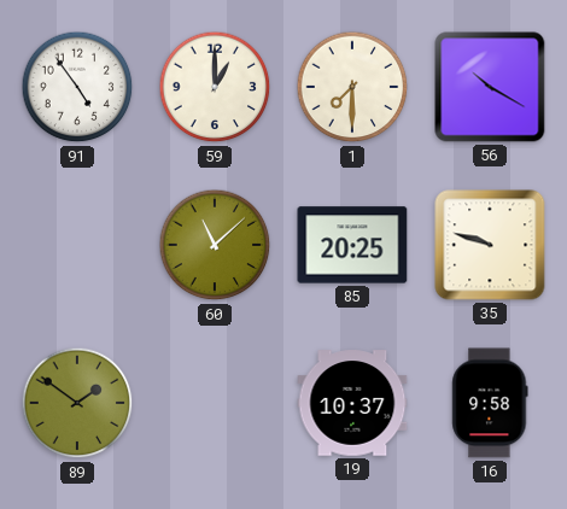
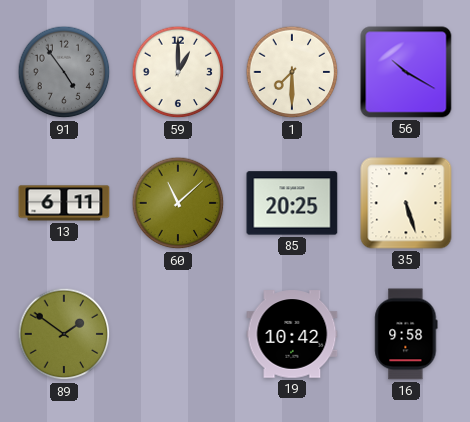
91 dial: white -> grey (64, 72)
13: none -> 6:11 (64, 203)
35: 9:48 -> 5:27 (406, 203)
19: 10:37 -> 10:42 (292, 334)
